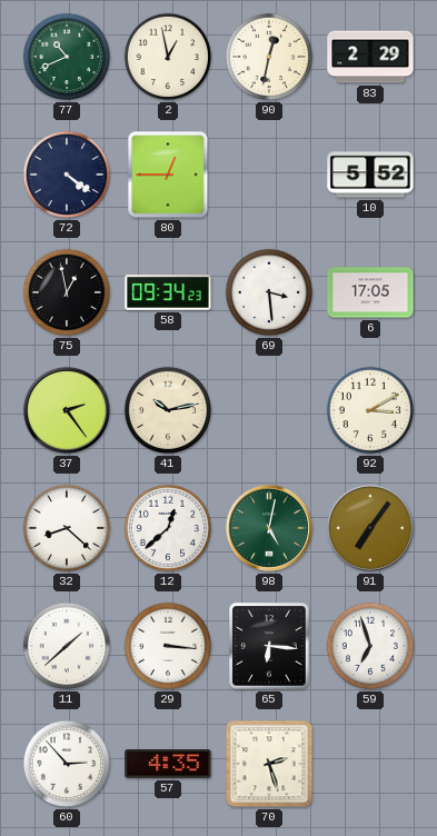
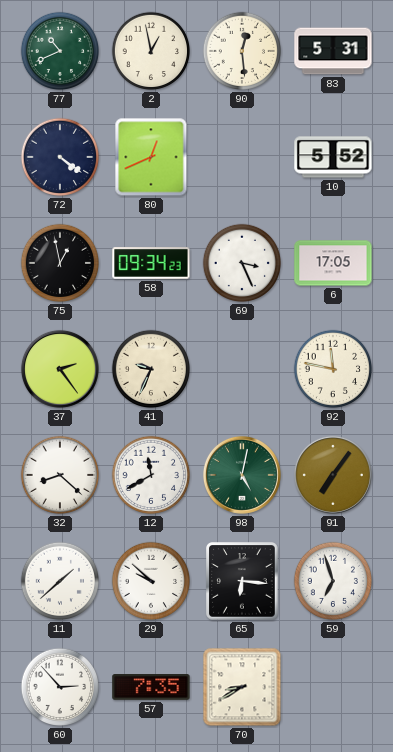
90: 12:32 -> 12:29 (242, 51)
83: 2:29 -> 5:31 (333, 51)
80: 12:45 -> 12:41 (151, 157)
69: 3:29 -> 3:26 (242, 263)
41: 10:13 -> 9:34 (151, 369)
92: 3:10 -> 11:47 (333, 369)
12: 12:38 -> 11:40 (151, 475)
29: 3:16 -> 9:52 (151, 581)
57: 4:35 -> 7:35 (151, 687)
70: 2:27 -> 8:40 (242, 687)
